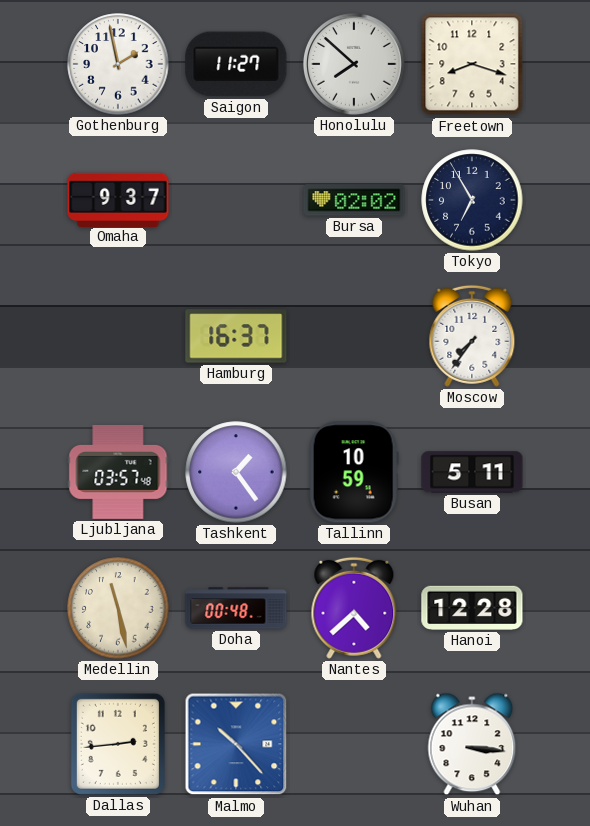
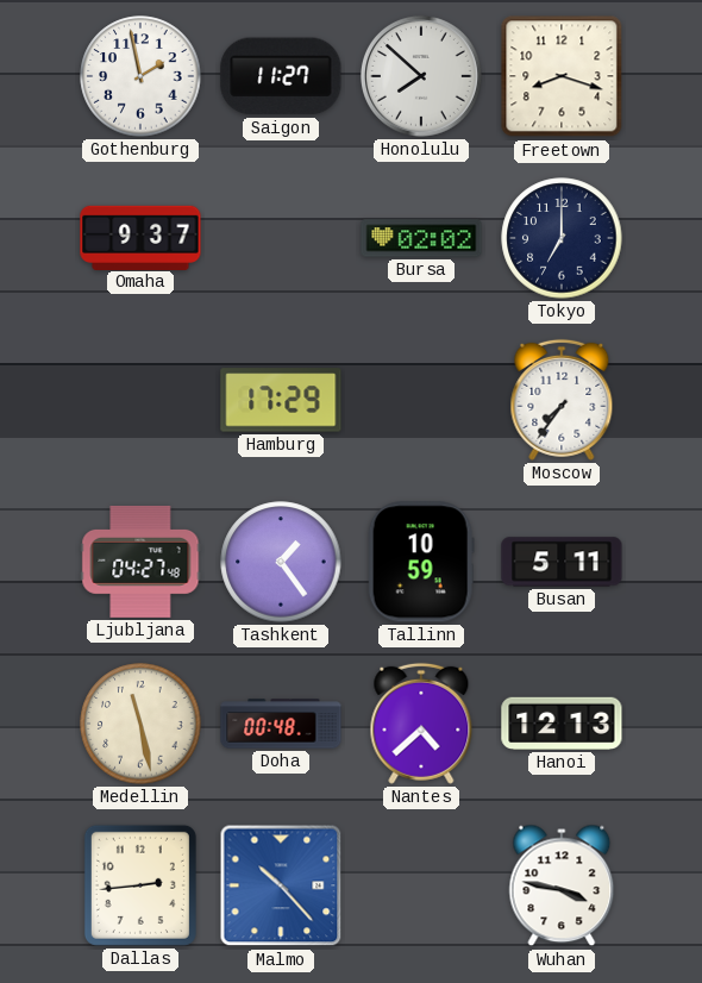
Tokyo: 6:55 -> 7:00 (562, 238)
Hamburg: 16:37 -> 17:29 (281, 400)
Ljubljana: 03:57 -> 04:27 (140, 562)
Hanoi: 12:28 -> 12:13 (562, 724)
Wuhan: 3:16 -> 3:47 (562, 885)
